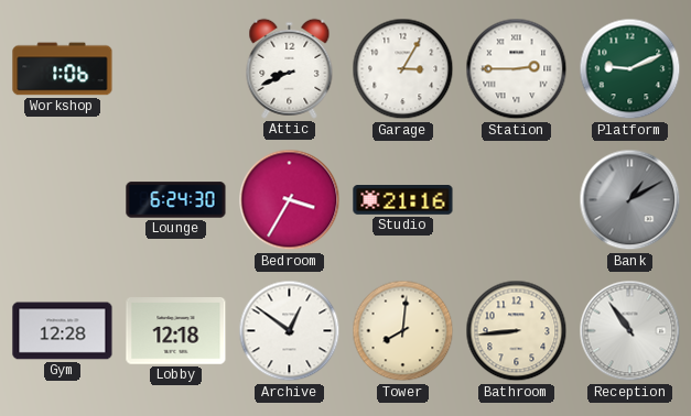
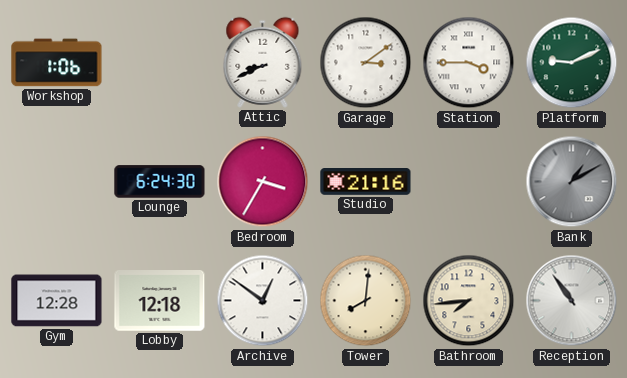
Garage: 3:05 -> 3:09 (366, 63)
Station: 2:45 -> 3:45 (469, 63)
Bathroom: 8:44 -> 7:44 (469, 301)
